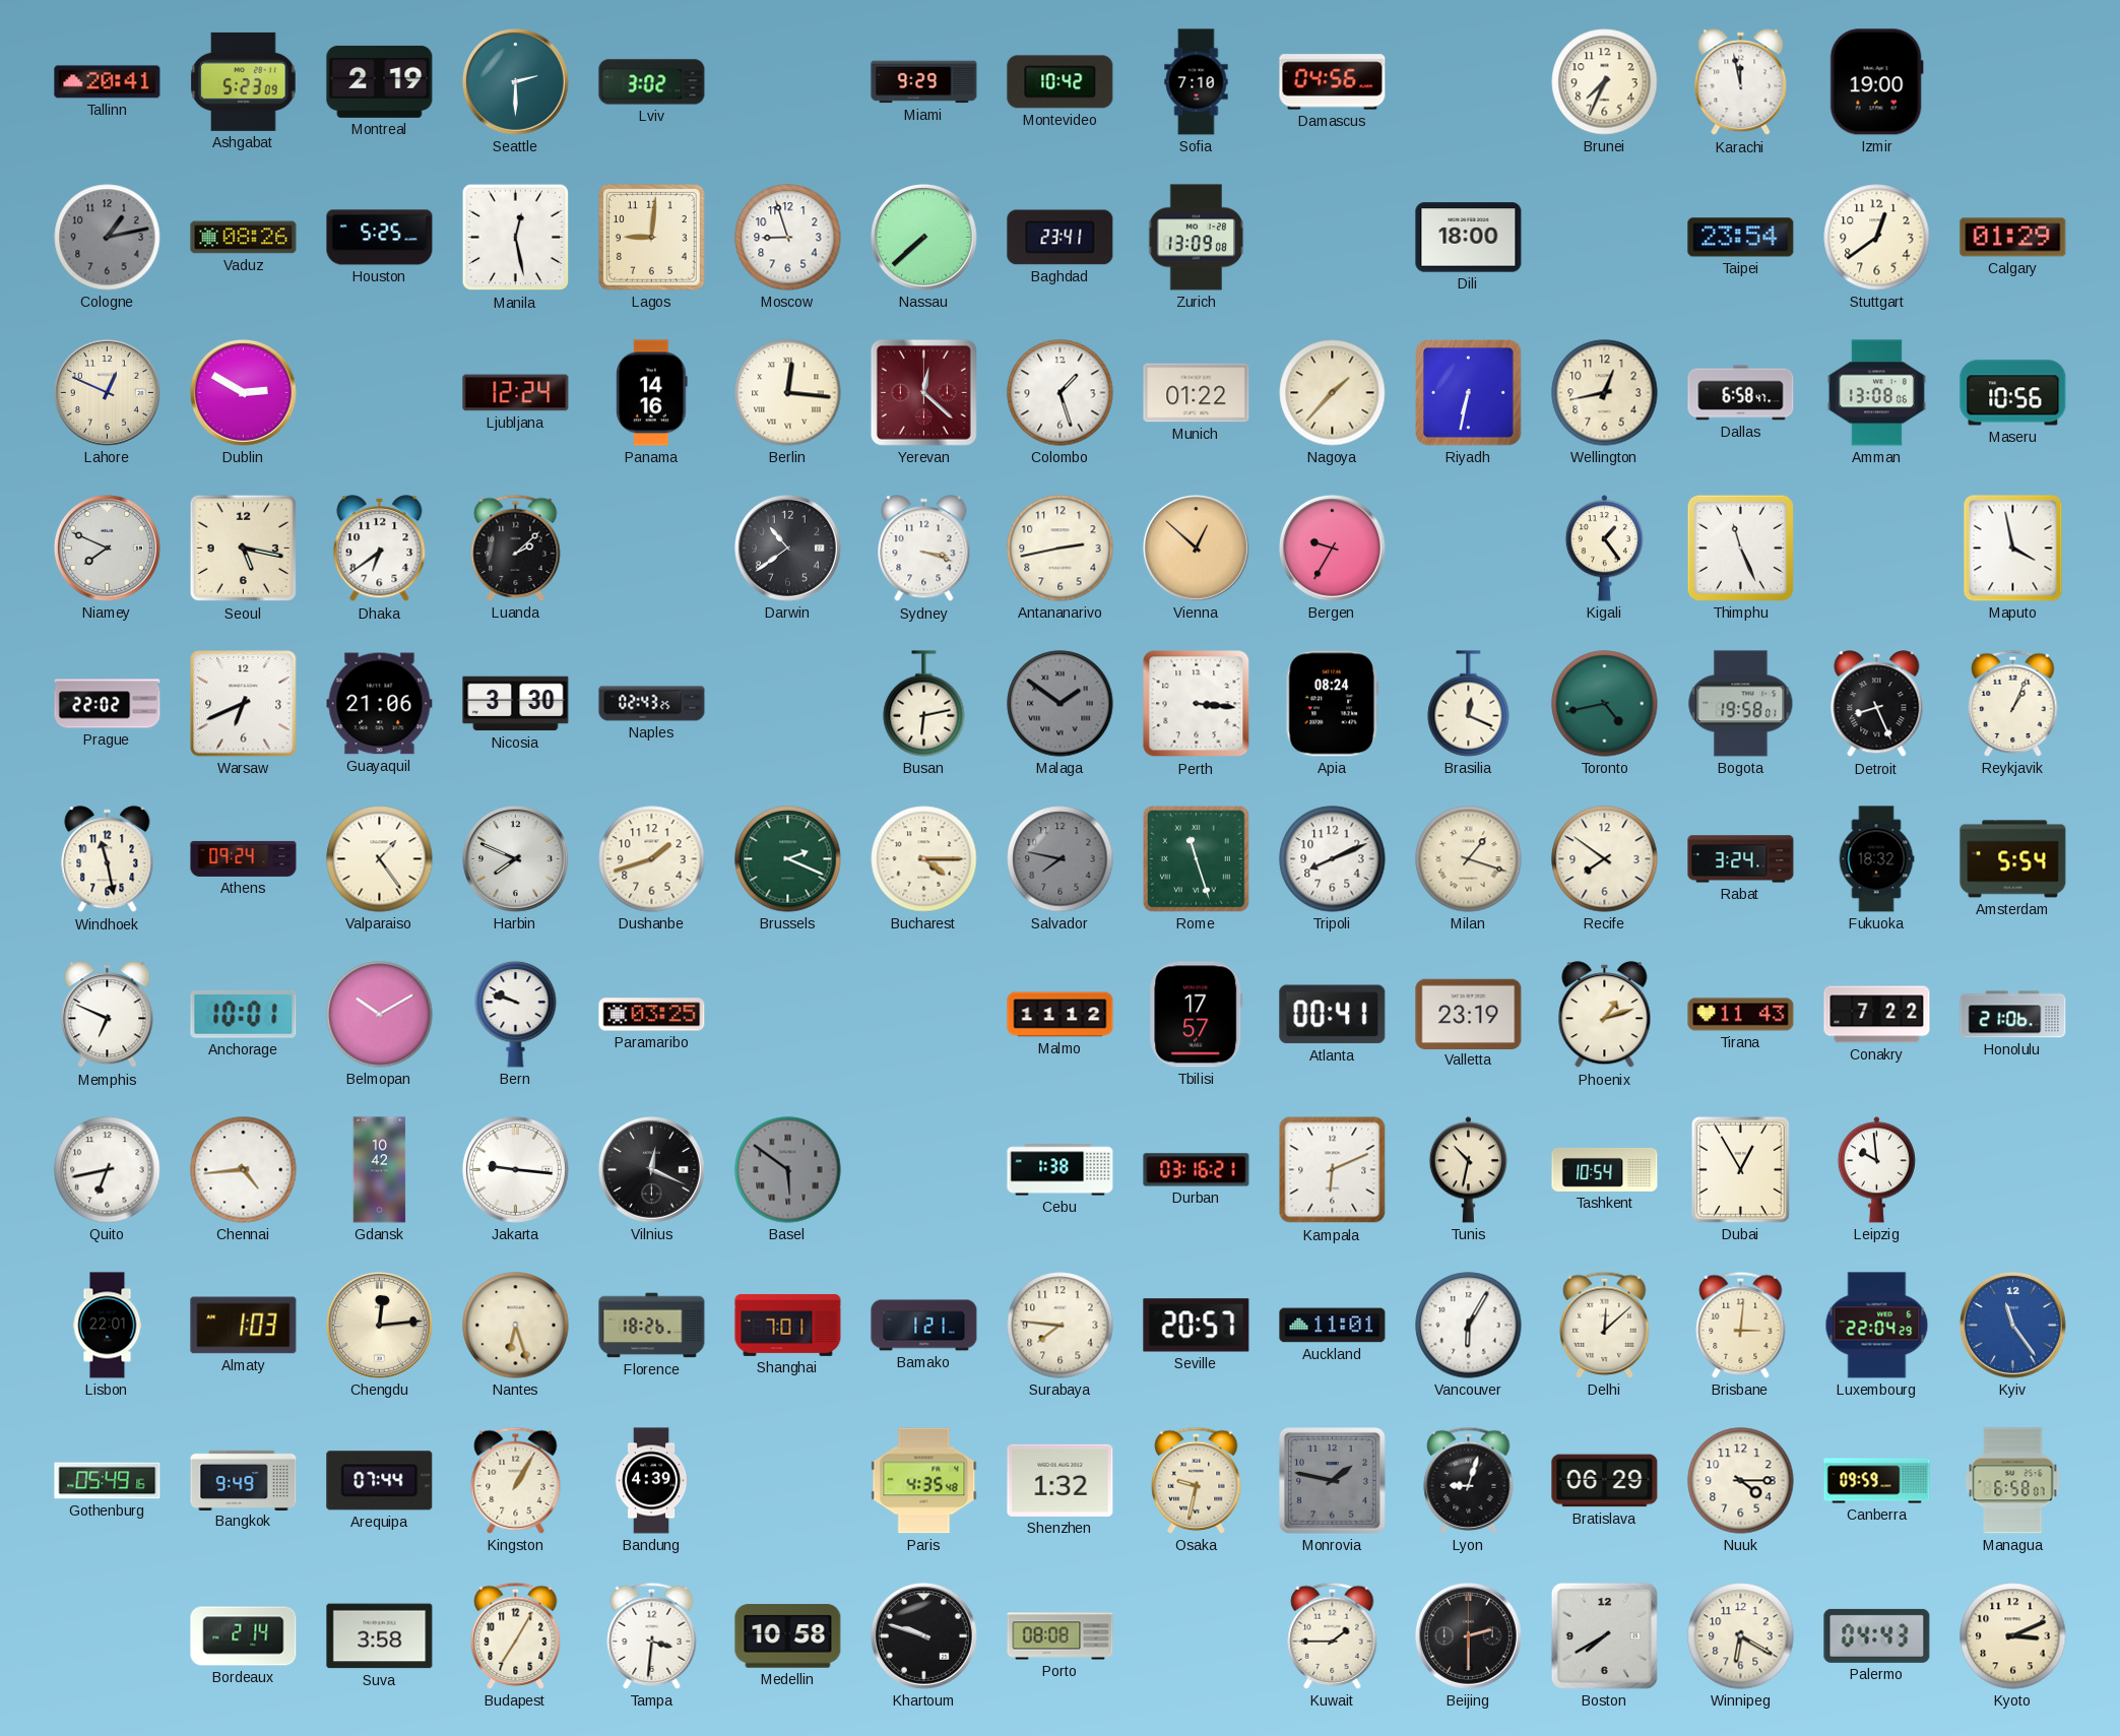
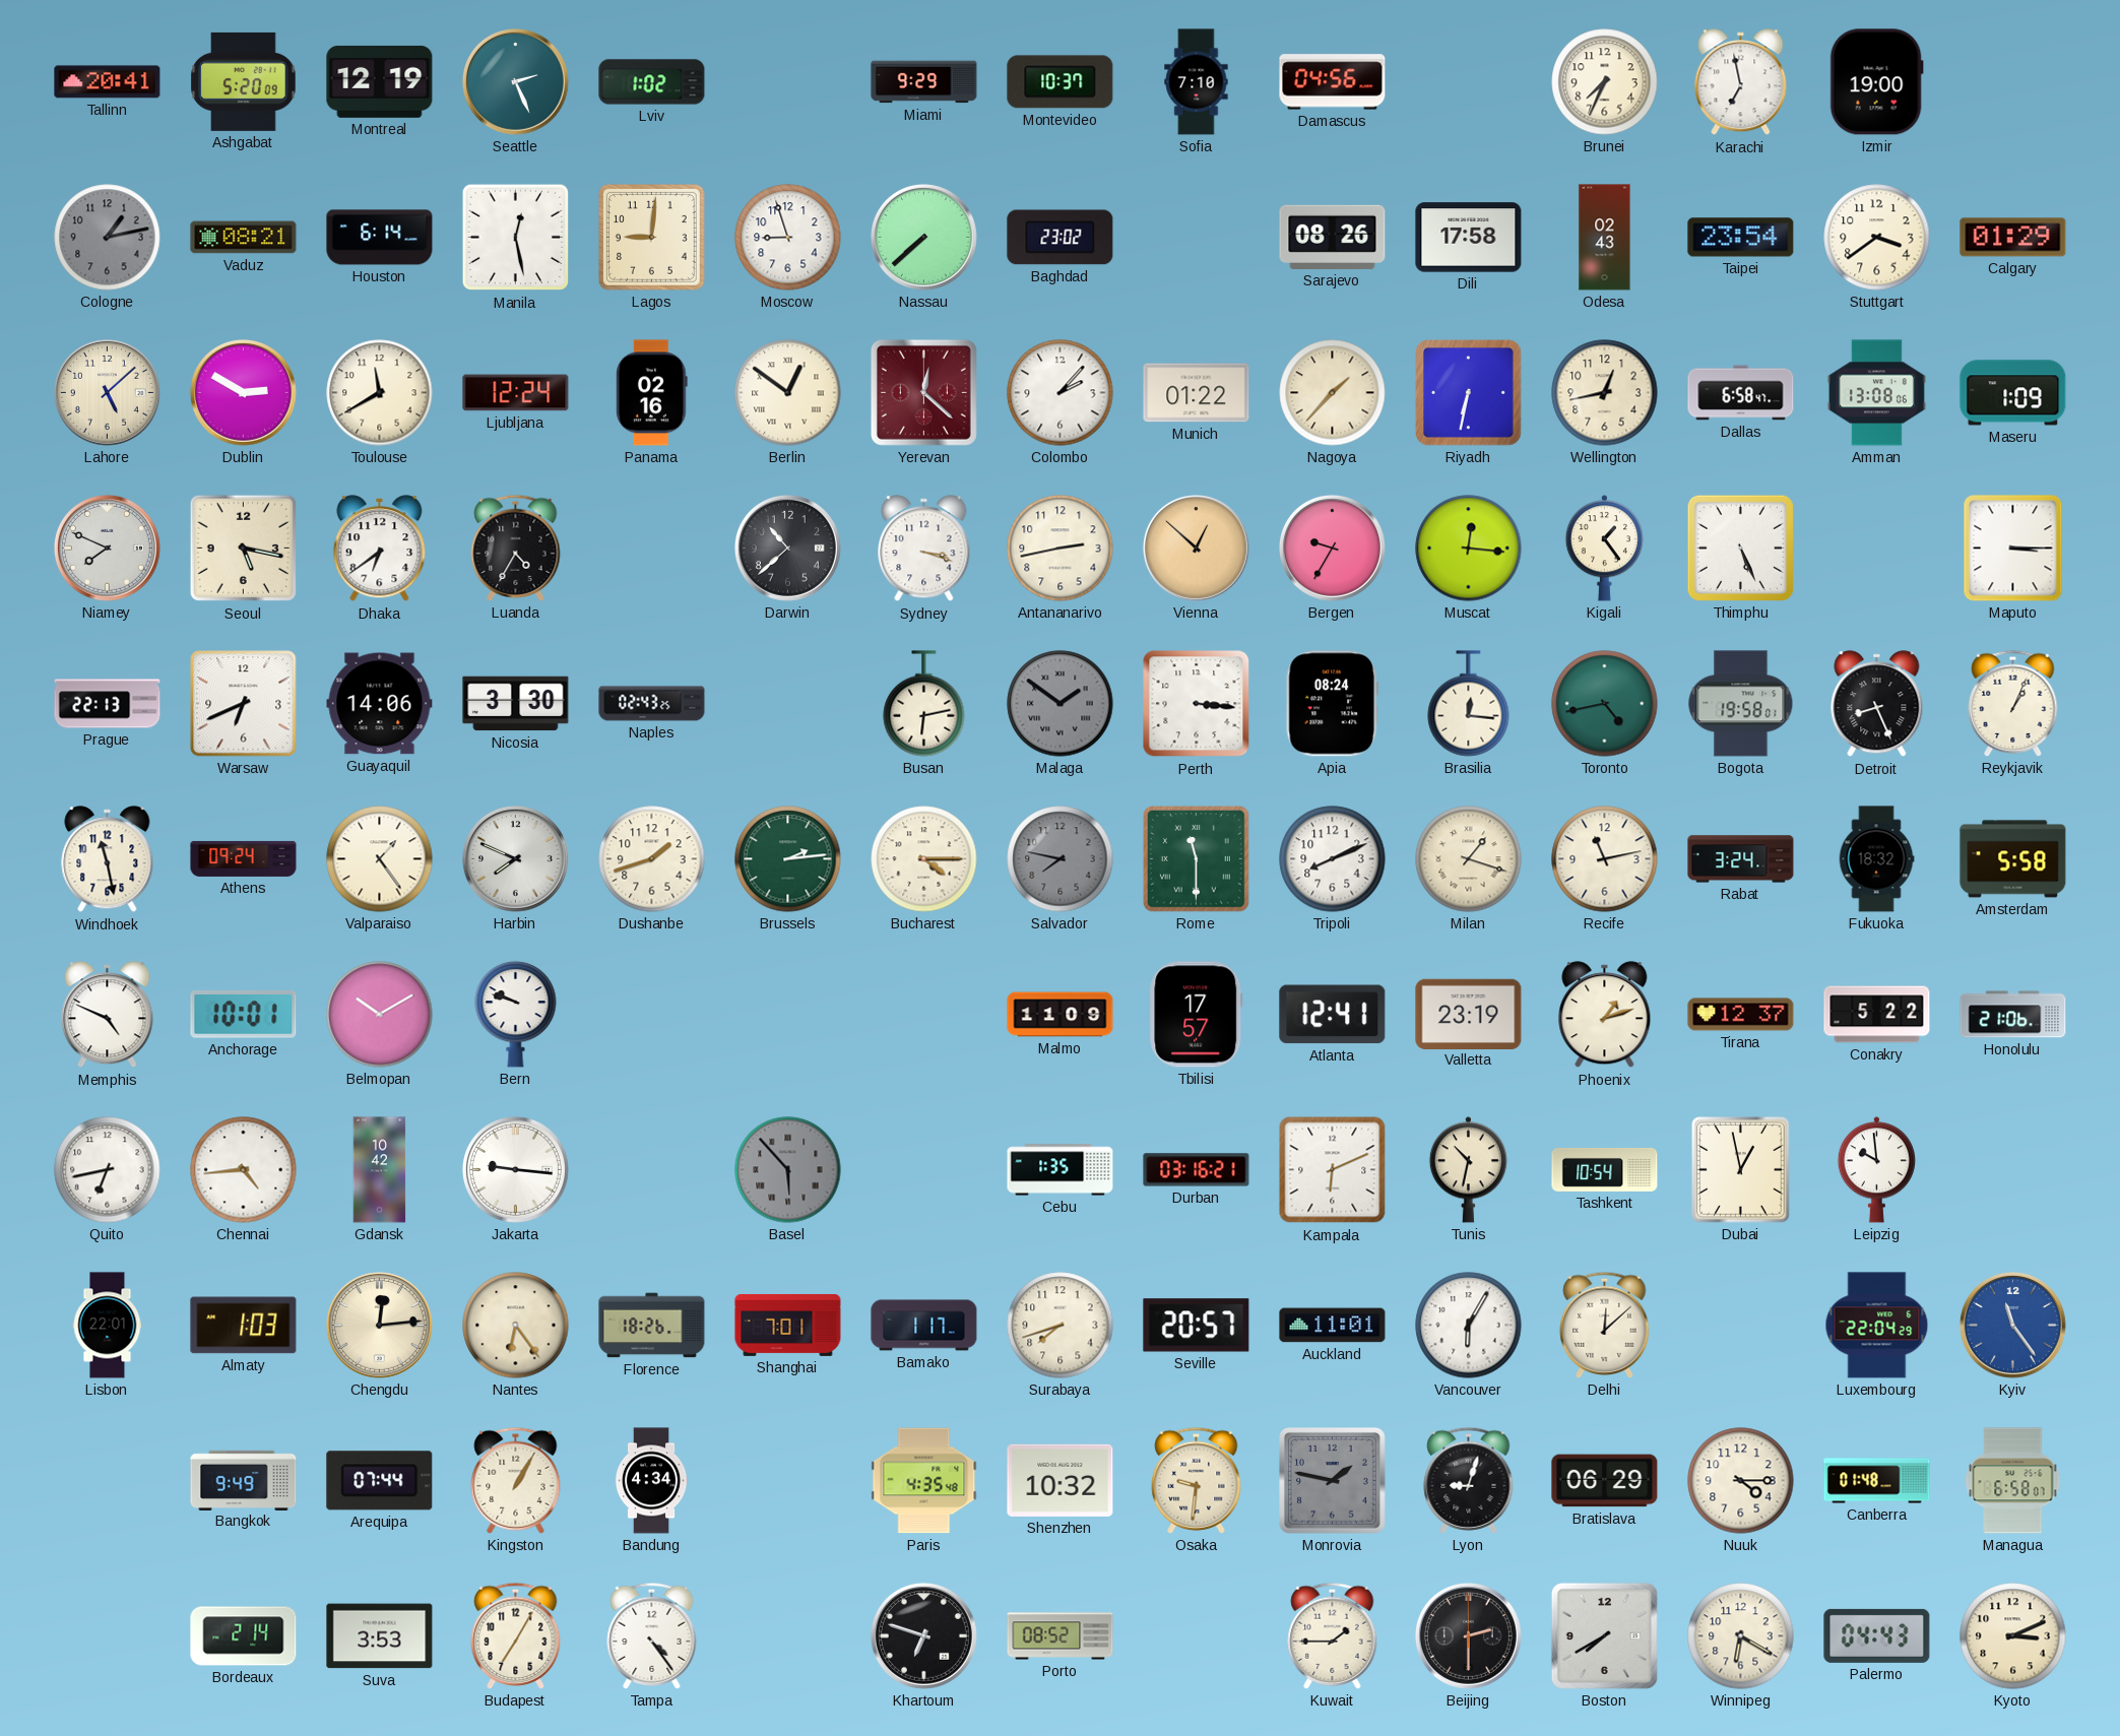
Ashgabat: 5:23 -> 5:20 (244, 81)
Montreal: 2:19 -> 12:19 (380, 81)
Seattle: 2:30 -> 2:26 (515, 81)
Lviv: 3:02 -> 1:02 (652, 82)
Montevideo: 10:42 -> 10:37 (1061, 82)
Karachi: 11:58 -> 6:58 (1741, 82)
Vaduz: 08:26 -> 08:21 (244, 238)
Houston: 5:25 -> 6:14 (380, 238)
Baghdad: 23:41 -> 23:02 (1061, 238)
Zurich: 13:09 -> none (1197, 238)
Sarajevo: none -> 08:26 (1333, 237)
Dili: 18:00 -> 17:58 (1469, 238)
Odesa: none -> 02:43 (1605, 238)
Stuttgart: 12:39 -> 3:39 (1877, 238)
Lahore: 12:49 -> 5:08 (107, 392)
Toulouse: none -> 11:40 (380, 393)
Panama: 14:16 -> 02:16 (652, 393)
Berlin: 12:16 -> 12:51 (788, 393)
Colombo: 1:27 -> 2:07 (1061, 393)
Maseru: 10:56 -> 1:09 (2013, 393)
Luanda: 2:08 -> 4:35 (516, 548)
Darwin: 10:39 -> 10:38 (787, 548)
Muscat: none -> 12:16 (1469, 549)
Thimphu: 11:26 -> 5:26 (1740, 548)
Maputo: 3:58 -> 3:15 (2013, 549)
Prague: 22:02 -> 22:13 (108, 704)
Guayaquil: 21:06 -> 14:06 (380, 704)
Brasilia: 12:19 -> 12:16 (1469, 704)
Brussels: 2:19 -> 2:14 (788, 859)
Rome: 11:27 -> 11:30 (1197, 859)
Recife: 7:51 -> 11:13 (1605, 859)
Amsterdam: 5:54 -> 5:58 (2013, 859)
Memphis: 6:49 -> 4:49 (108, 1015)
Paramaribo: 03:25 -> none (652, 1015)
Malmo: 11:12 -> 11:09 (1061, 1015)
Atlanta: 00:41 -> 12:41 (1333, 1015)
Tirana: 11:43 -> 12:37 (1741, 1015)
Conakry: 7:22 -> 5:22 (1877, 1015)
Vilnius: 12:19 -> none (651, 1169)
Basel: 5:51 -> 5:53 (788, 1170)
Cebu: 1:38 -> 1:35 (1061, 1170)
Dubai: 12:55 -> 12:58 (1741, 1170)
Nantes: 6:27 -> 6:24 (516, 1326)
Bamako: 1:21 -> 1:17 (924, 1326)
Surabaya: 7:46 -> 7:42 (1061, 1326)
Brisbane: 3:01 -> none (1741, 1325)
Gothenburg: 05:49 -> none (108, 1481)
Bandung: 4:39 -> 4:34 (651, 1481)
Shenzhen: 1:32 -> 10:32 (1061, 1480)
Osaka: 9:32 -> 9:31 (1197, 1480)
Canberra: 09:59 -> 01:48 (1877, 1481)
Suva: 3:58 -> 3:53 (380, 1636)
Tampa: 3:31 -> 4:24 (652, 1635)
Medellin: 10:58 -> none (788, 1636)
Khartoum: 9:48 -> 6:48 (923, 1635)
Porto: 08:08 -> 08:52 (1061, 1636)
